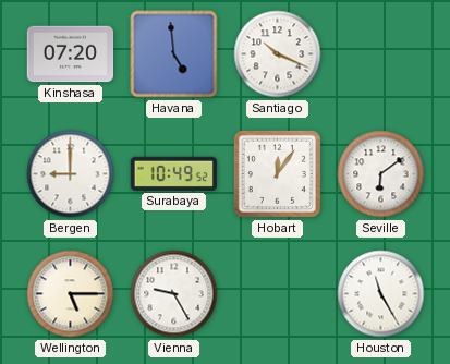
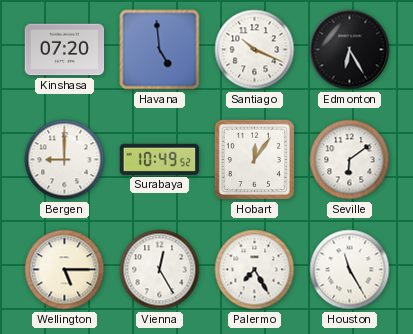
Edmonton: none -> 6:25 (350, 50)
Vienna: 9:25 -> 12:25 (160, 270)
Palermo: none -> 7:25 (255, 270)
